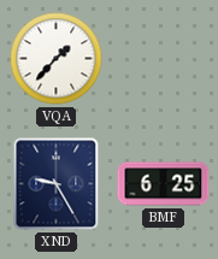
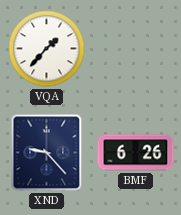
XND: 9:25 -> 9:23 (47, 153)
BMF: 6:25 -> 6:26 (136, 153)
